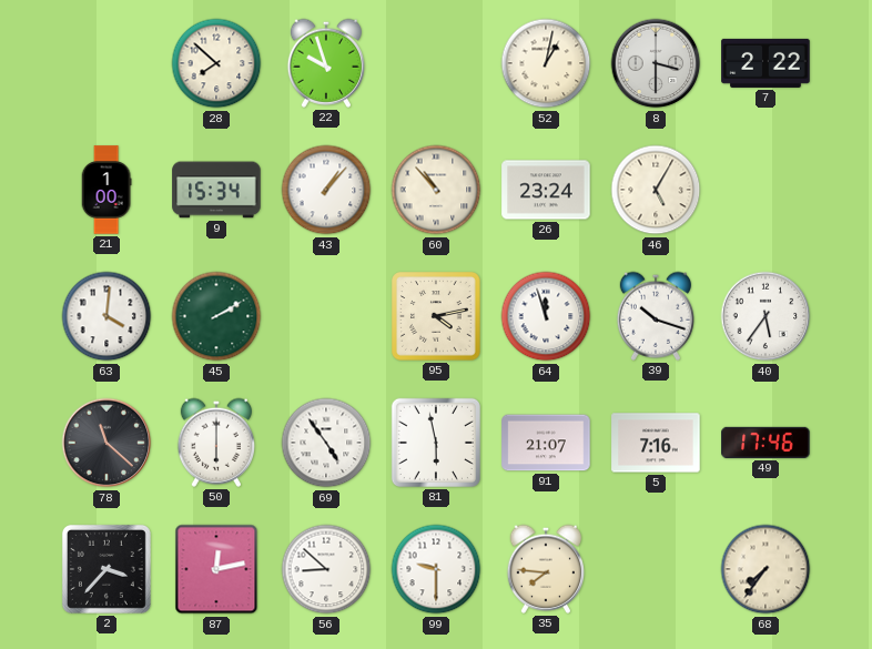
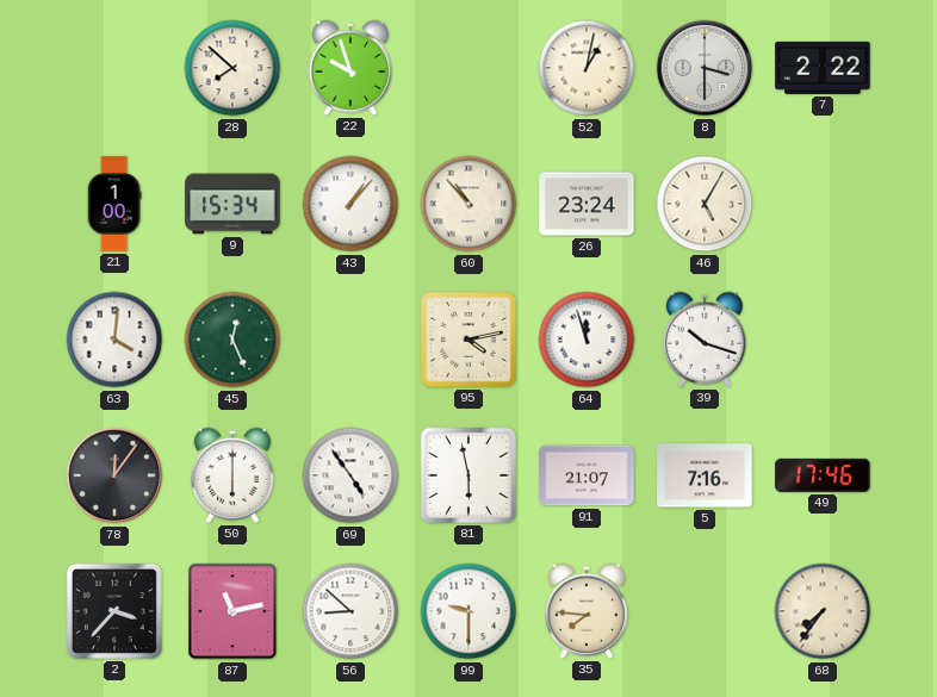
45: 2:10 -> 12:26 (232, 340)
40: 5:36 -> none (765, 316)
78: 11:22 -> 12:06 (114, 475)
87: 12:13 -> 11:13 (232, 611)
